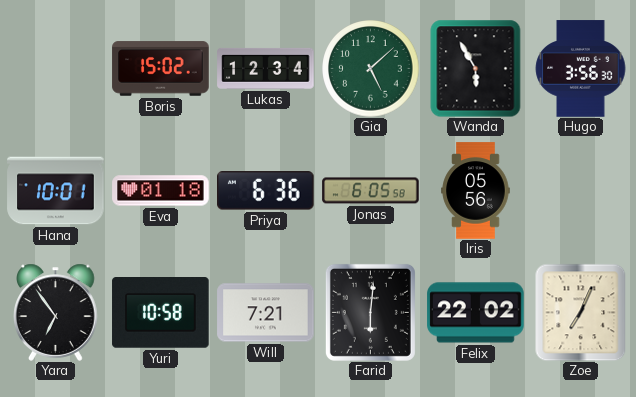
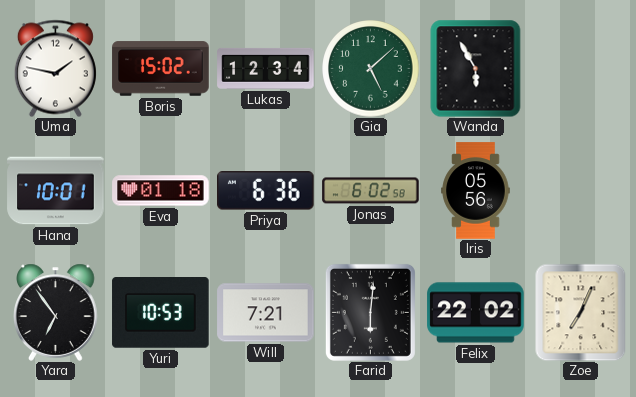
Uma: none -> 1:47 (55, 68)
Hugo: 3:56 -> none (581, 69)
Jonas: 6:05 -> 6:02 (371, 191)
Yuri: 10:58 -> 10:53 (161, 313)
